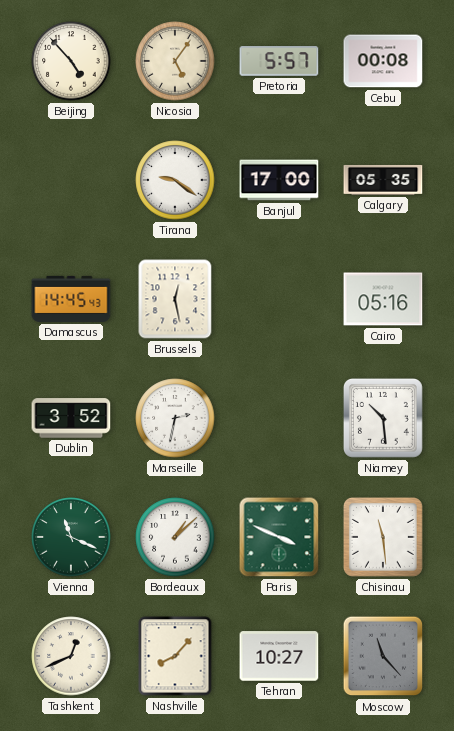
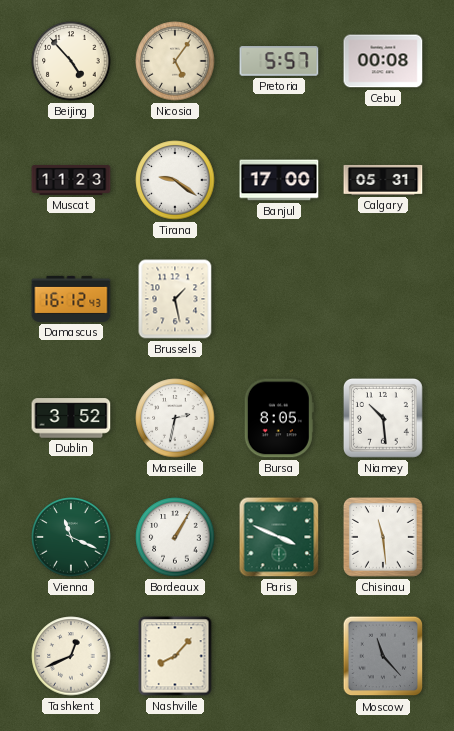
Muscat: none -> 11:23 (71, 180)
Calgary: 05:35 -> 05:31 (383, 180)
Damascus: 14:45 -> 16:12 (71, 299)
Brussels: 12:28 -> 1:28 (175, 299)
Cairo: 05:16 -> none (383, 299)
Bursa: none -> 8:05 (279, 418)
Bordeaux: 1:08 -> 1:05 (175, 537)
Tehran: 10:27 -> none (279, 656)
